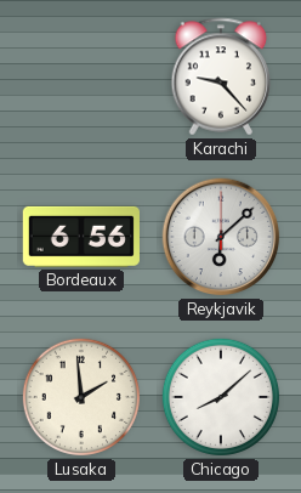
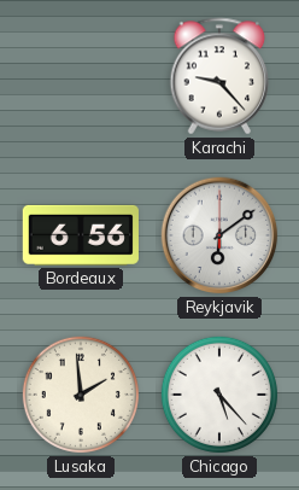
Reykjavik: 6:08 -> 6:09 (219, 235)
Chicago: 8:08 -> 5:23 (219, 395)
